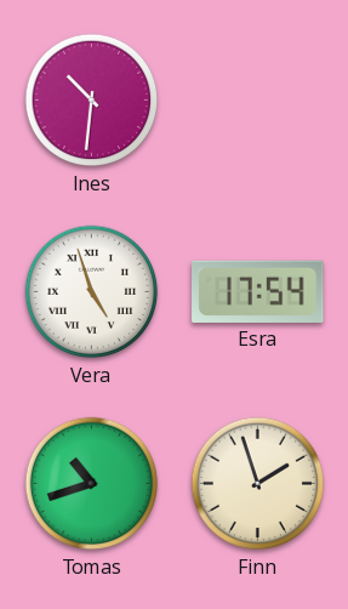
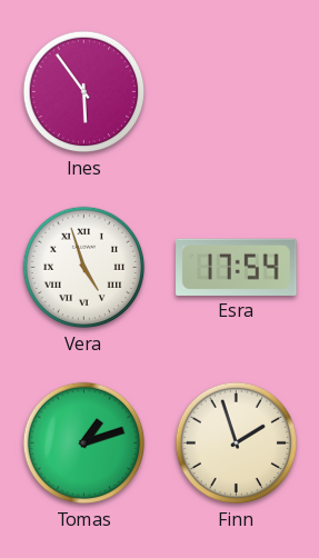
Ines: 10:31 -> 5:54 (84, 92)
Tomas: 10:42 -> 1:12 (84, 444)
